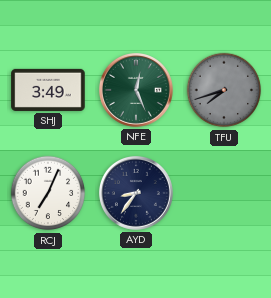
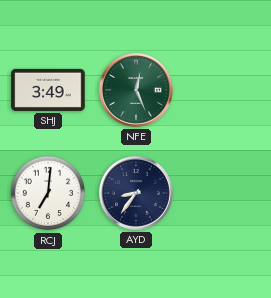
TFU: 7:42 -> none (224, 90)
RCJ: 7:04 -> 7:01 (48, 193)
